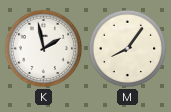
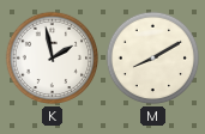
M: 8:06 -> 8:10 (153, 59)
